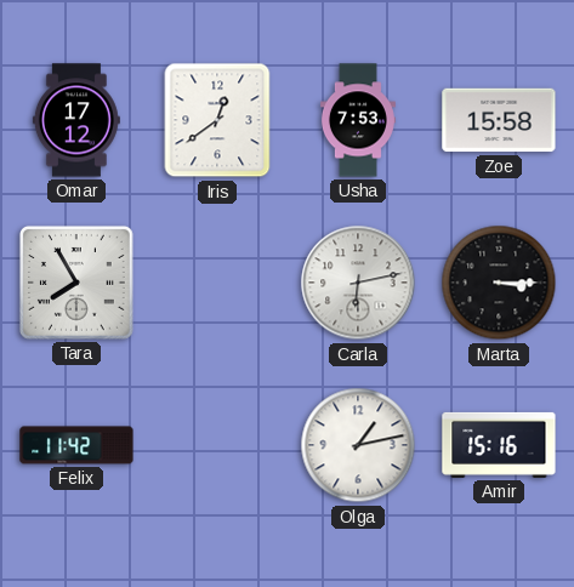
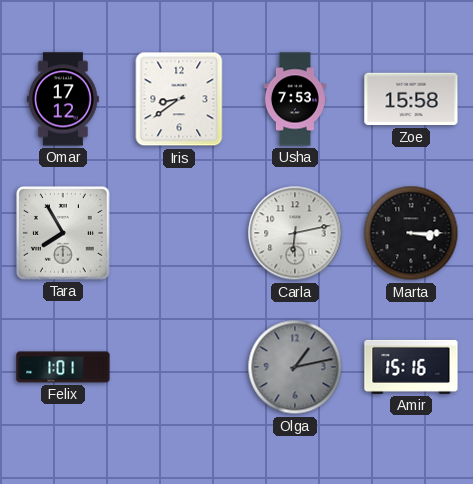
Iris: 12:39 -> 8:39 (179, 99)
Felix: 11:42 -> 1:01 (63, 367)
Olga dial: white -> grey (295, 367)
